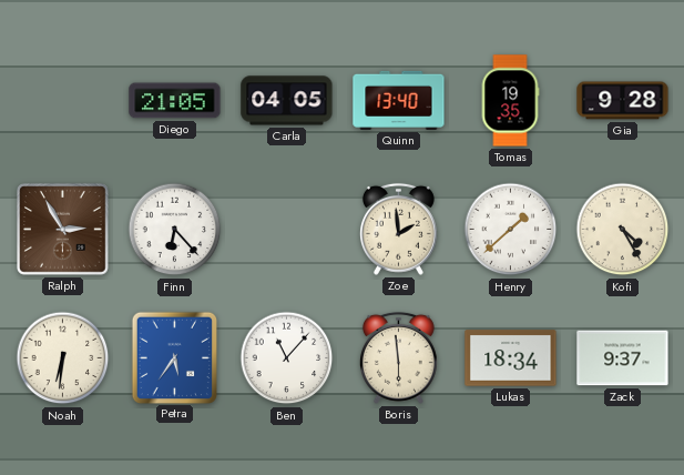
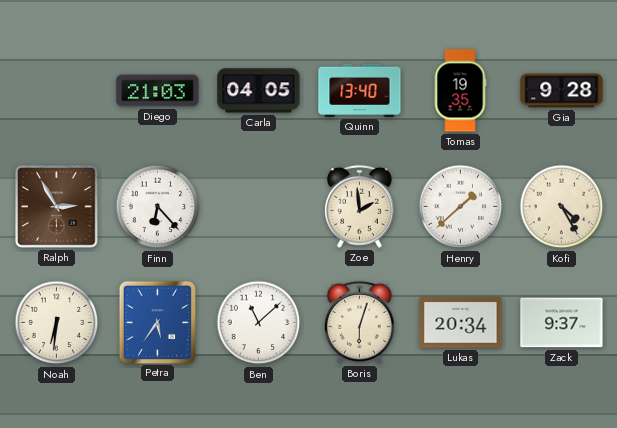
Diego: 21:05 -> 21:03 (158, 91)
Ben: 11:07 -> 11:08 (259, 323)
Boris: 5:59 -> 6:03 (359, 322)
Lukas: 18:34 -> 20:34 (461, 323)
